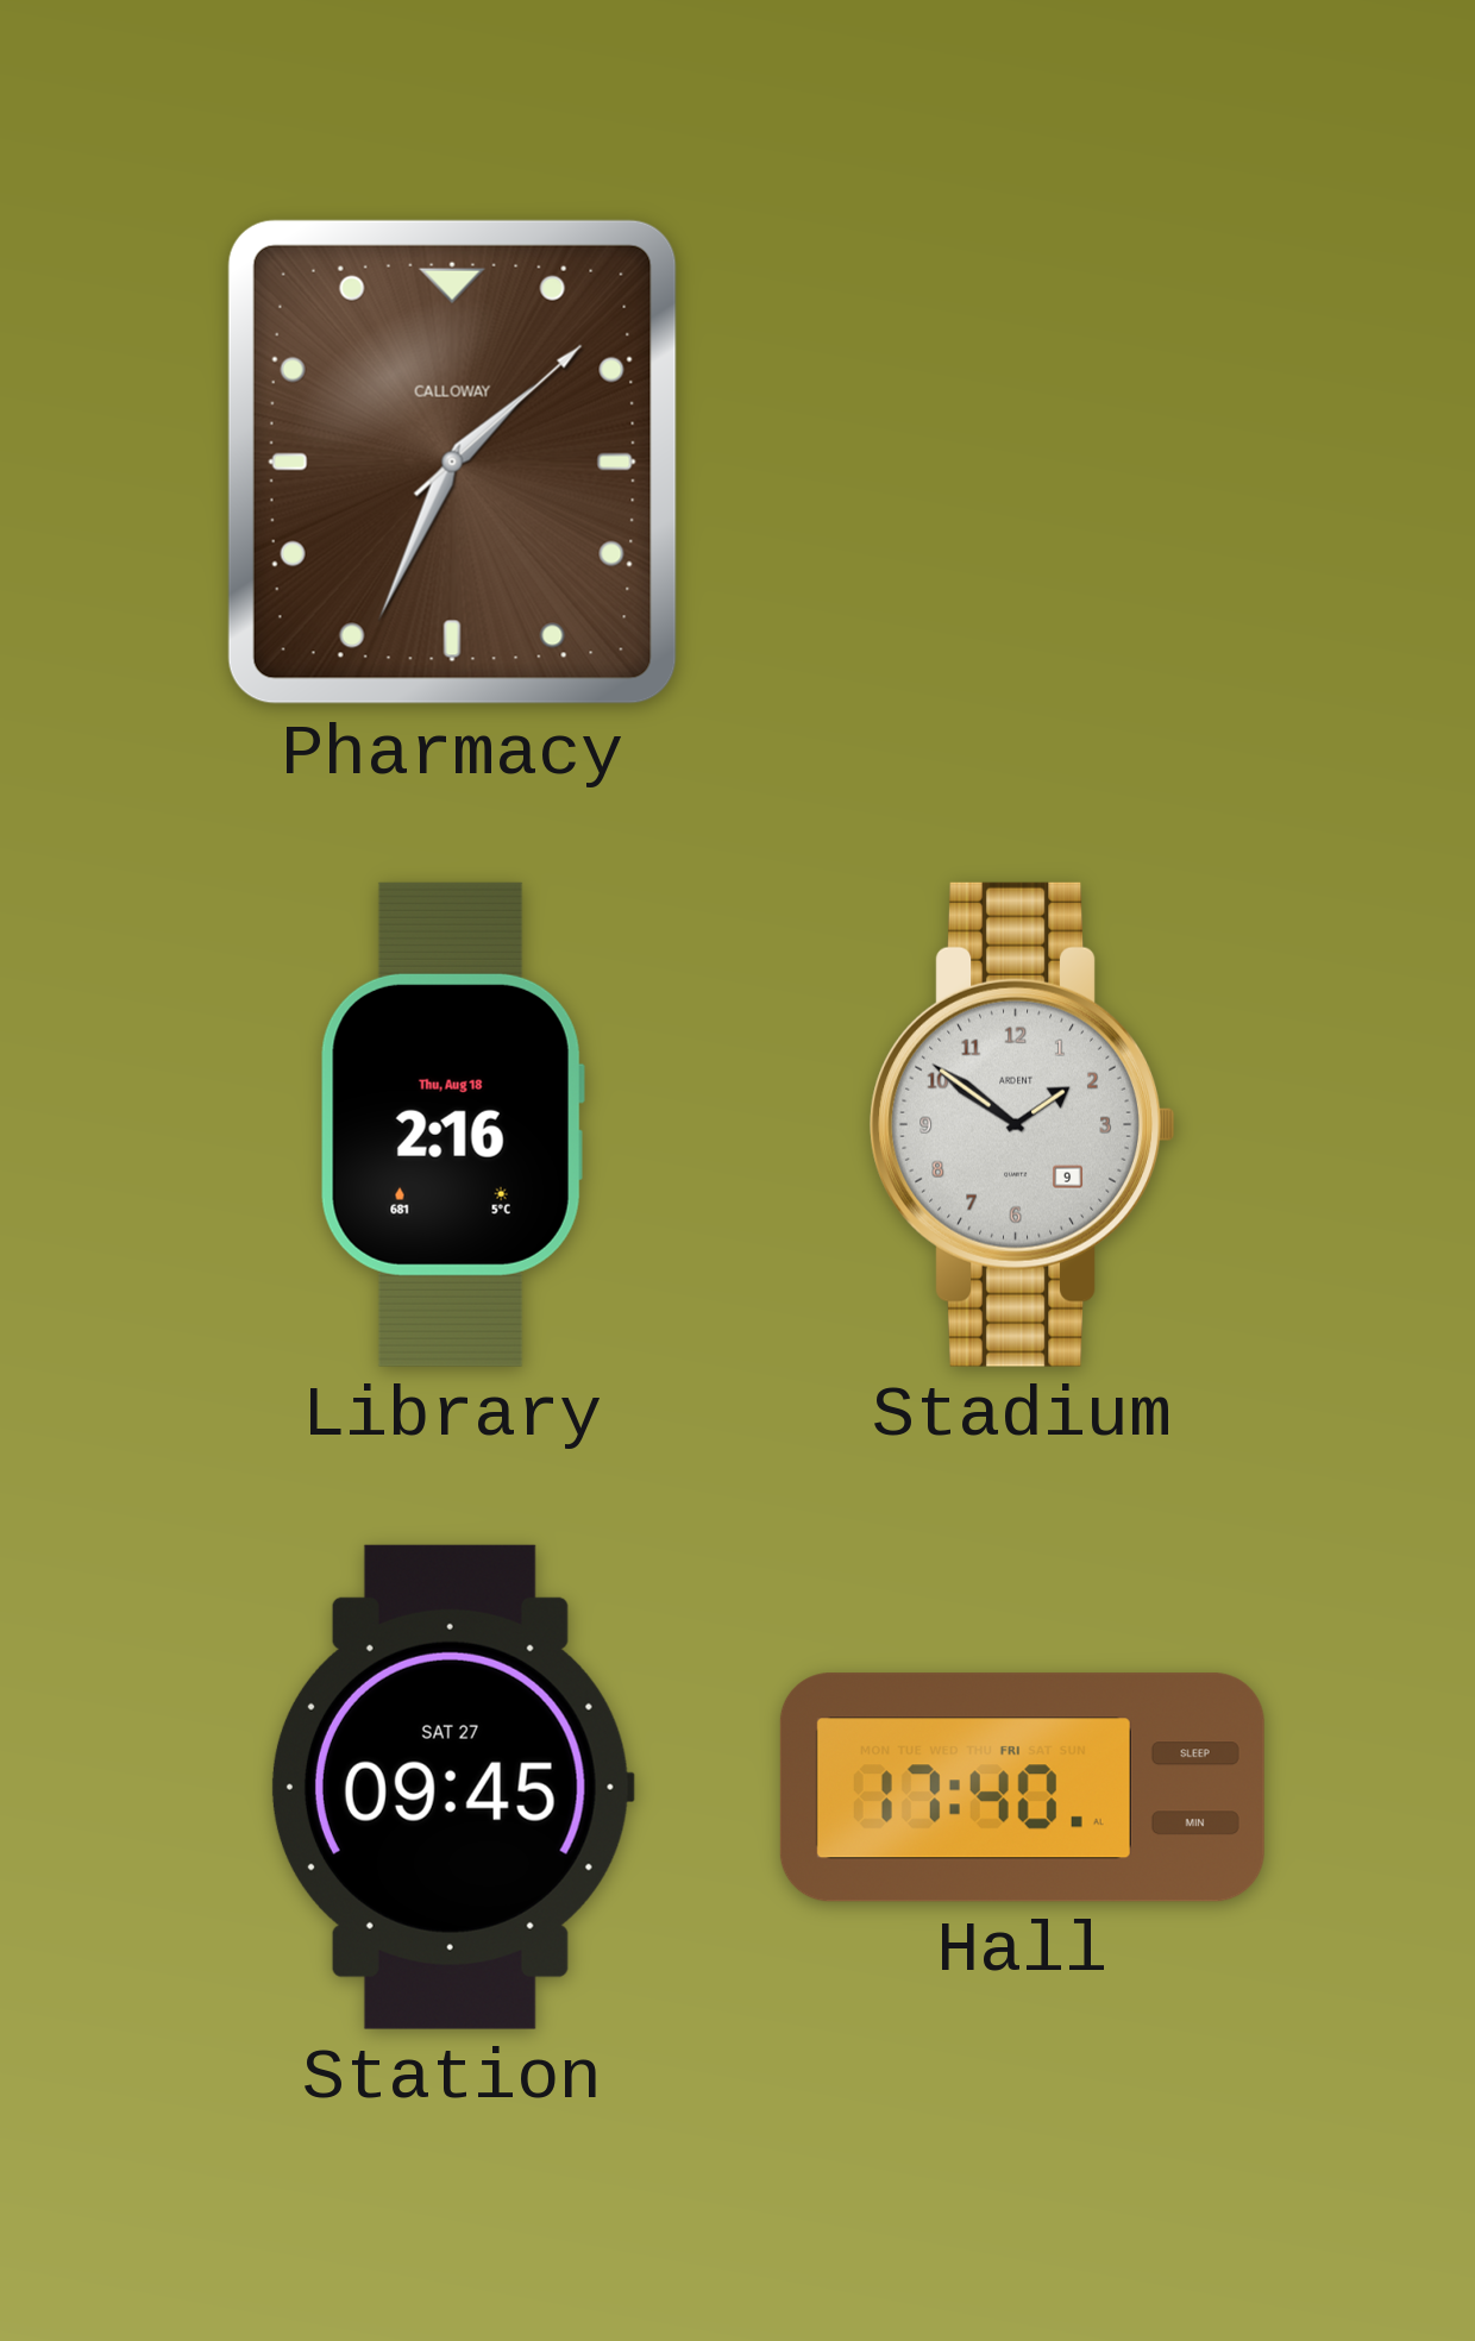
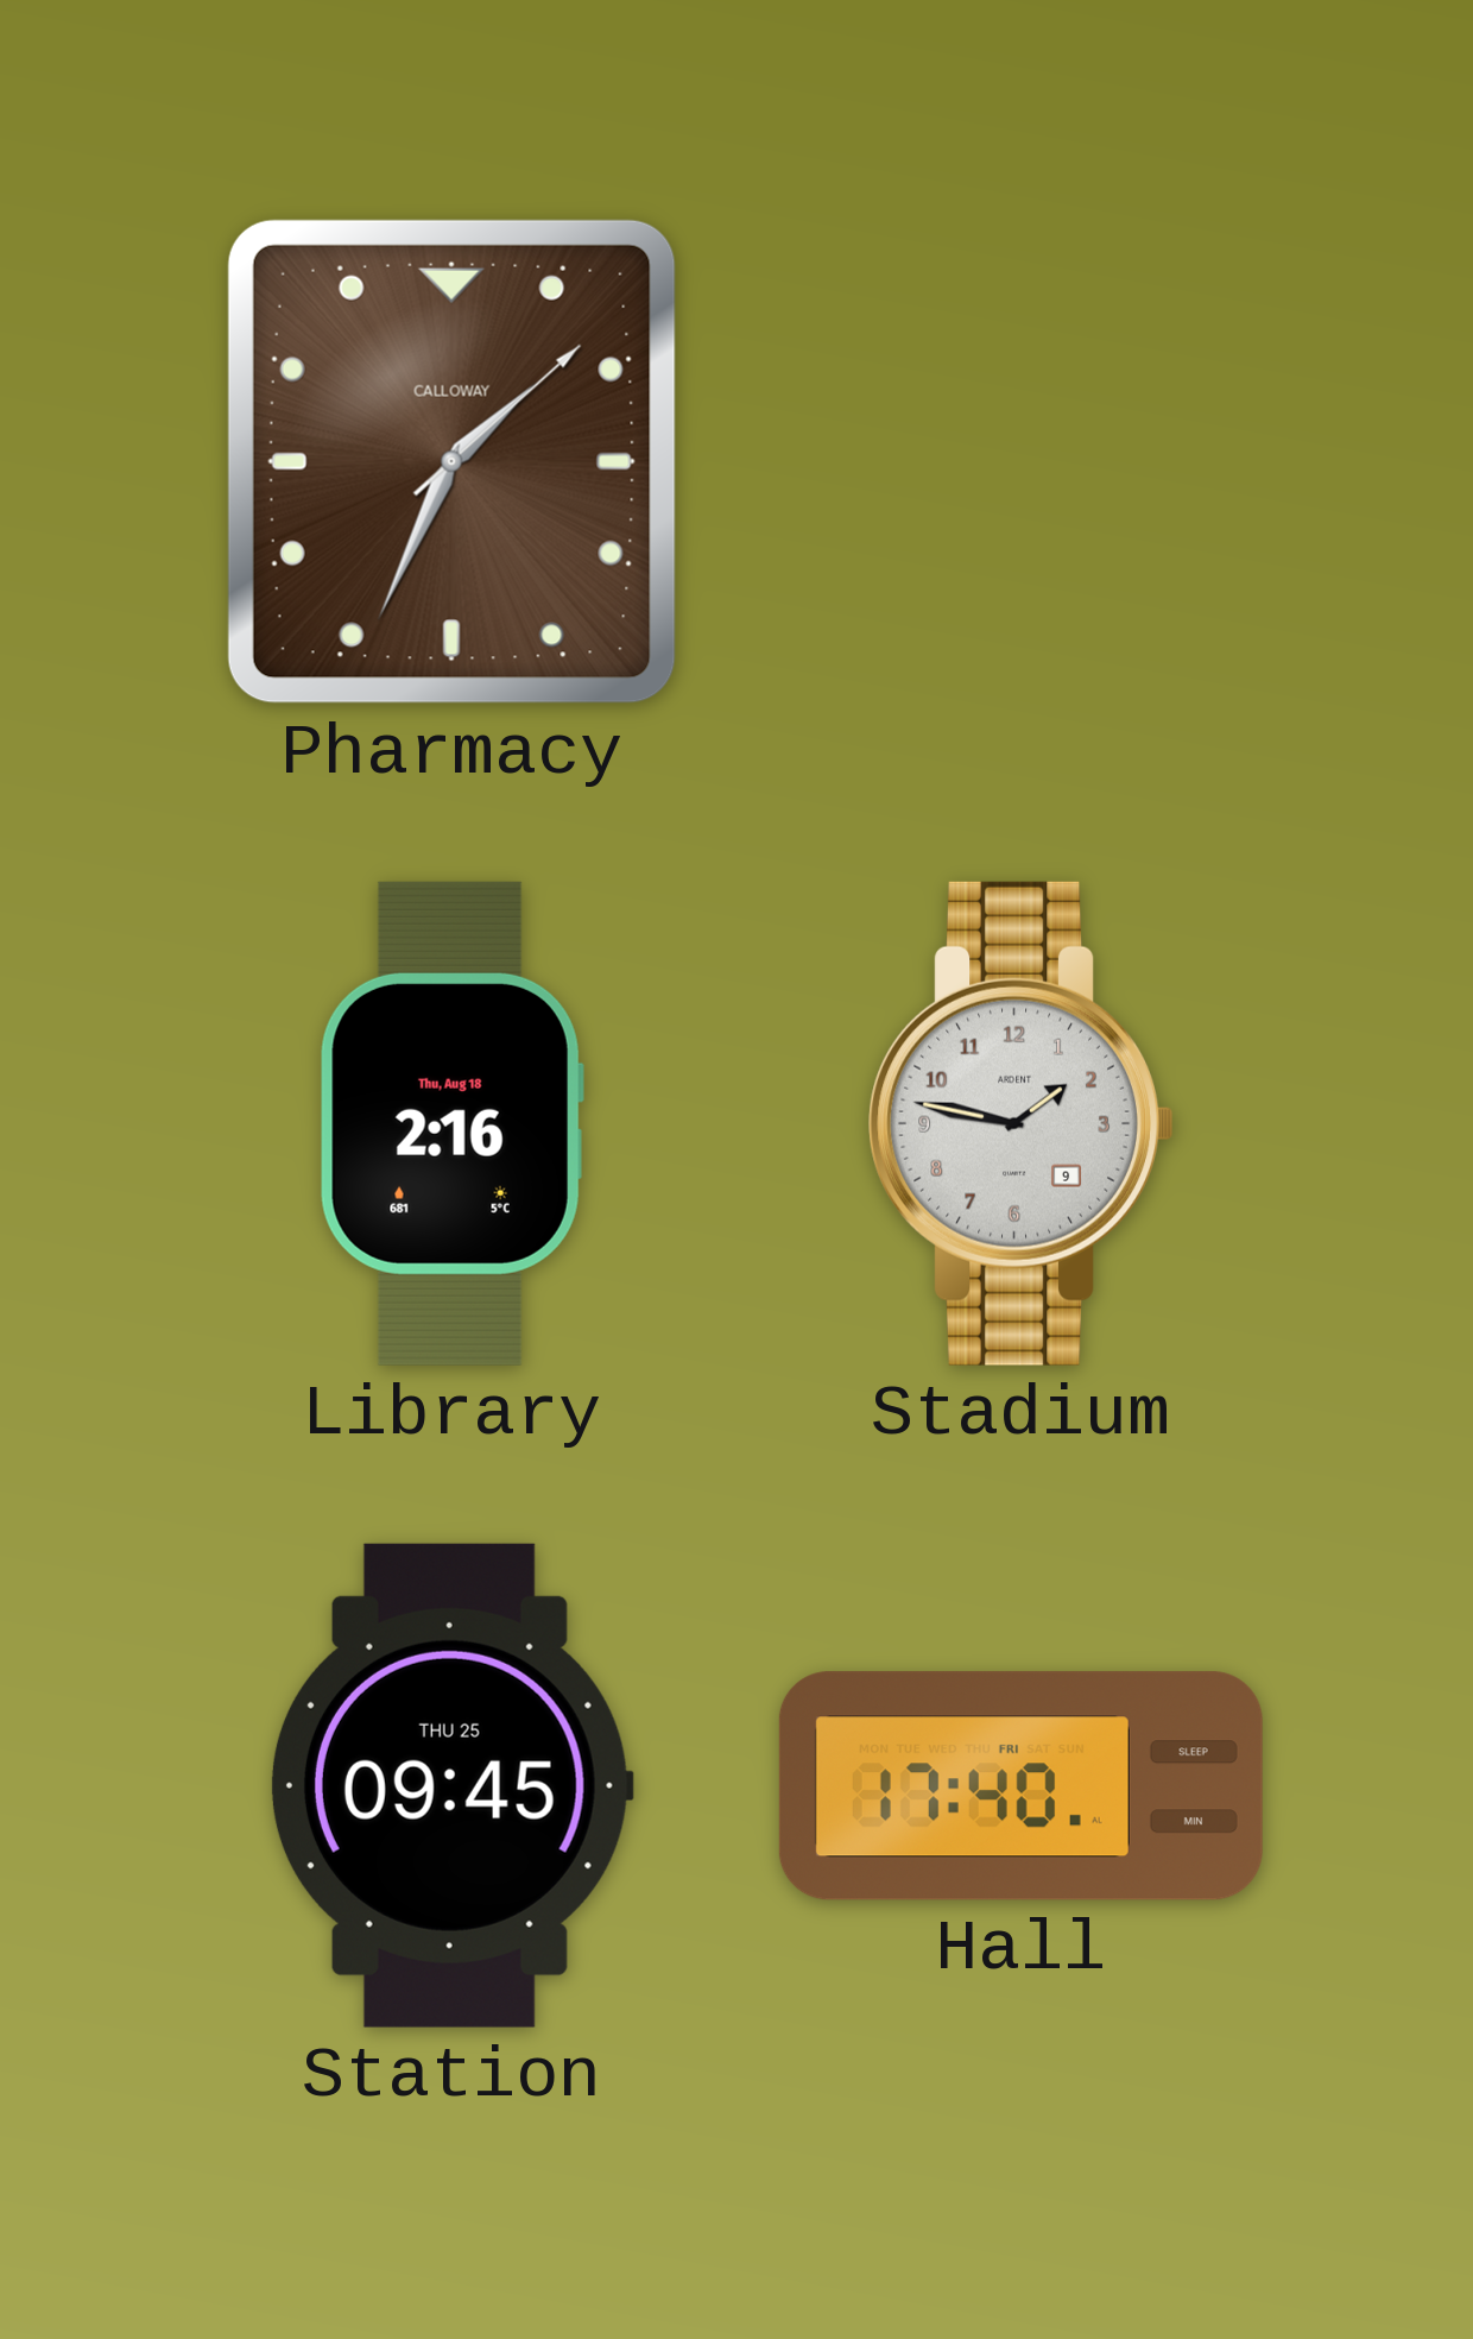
Stadium: 1:51 -> 1:47 (1020, 1123)
Station date: SAT 27 -> THU 25 (451, 1785)
